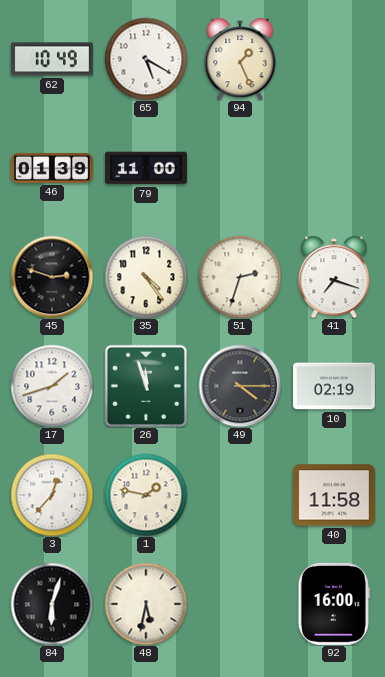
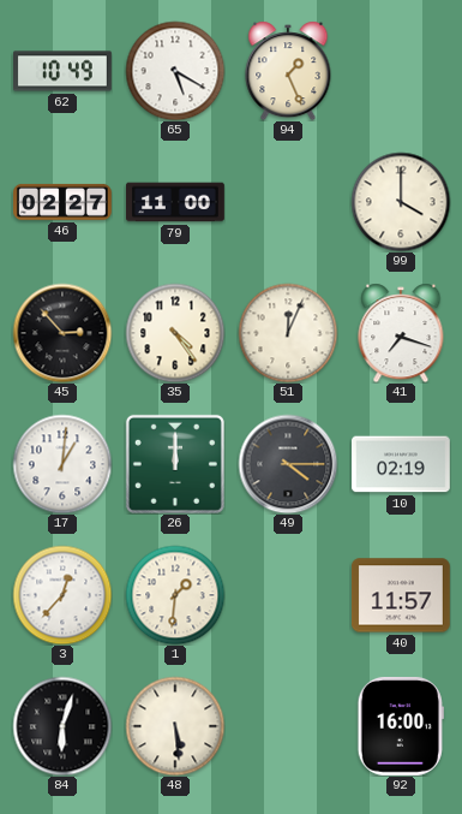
46: 01:39 -> 02:27 (64, 202)
99: none -> 4:00 (401, 202)
45: 2:48 -> 2:53 (62, 333)
51: 2:33 -> 12:04 (288, 333)
17: 1:42 -> 1:01 (62, 464)
26: 11:57 -> 12:00 (175, 464)
1: 1:47 -> 1:31 (175, 595)
40: 11:58 -> 11:57 (402, 595)
48: 5:32 -> 5:29 (175, 726)
